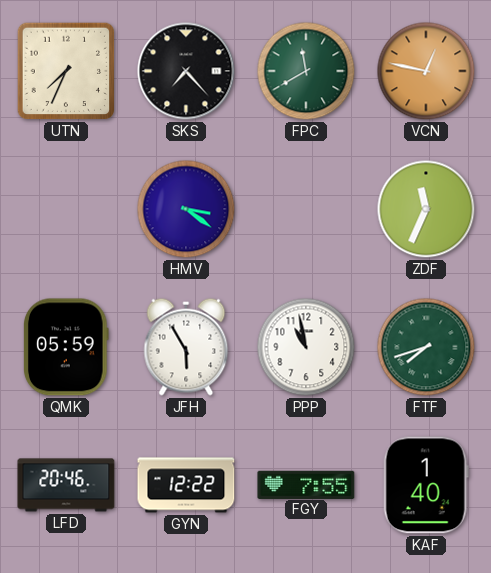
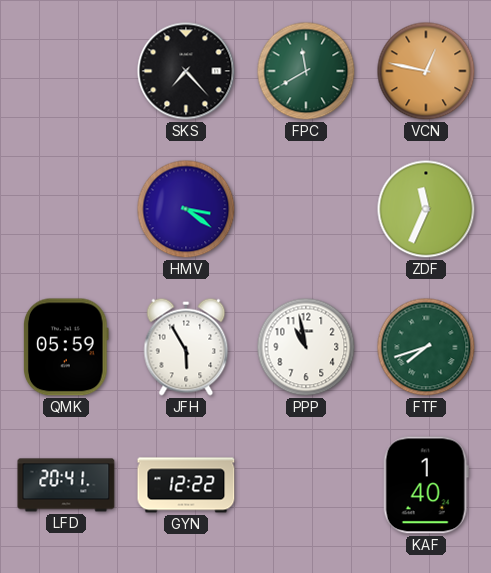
UTN: 7:34 -> none (66, 71)
LFD: 20:46 -> 20:41 (66, 485)
FGY: 7:55 -> none (306, 484)
